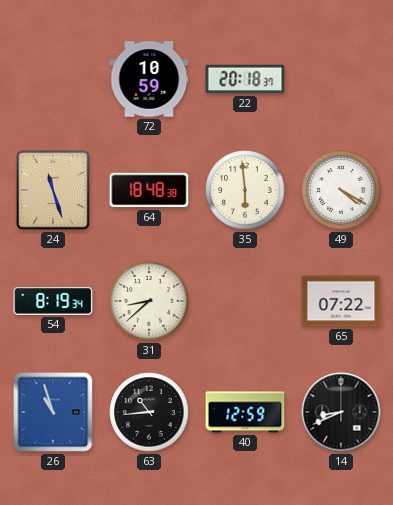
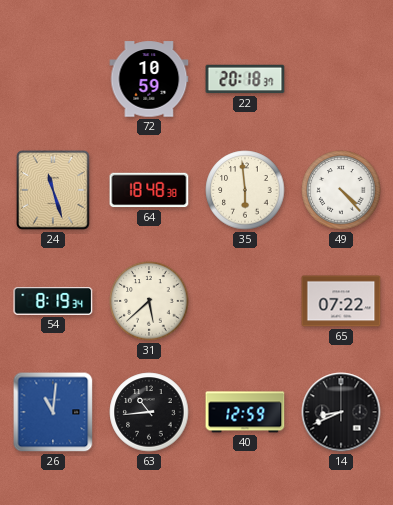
49: 4:20 -> 4:23 (341, 190)
31: 8:38 -> 5:38 (149, 301)
26: 10:57 -> 11:01 (53, 412)
